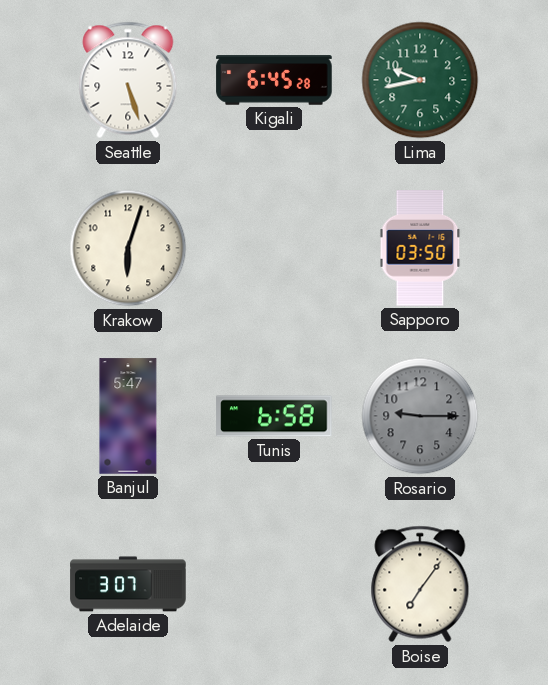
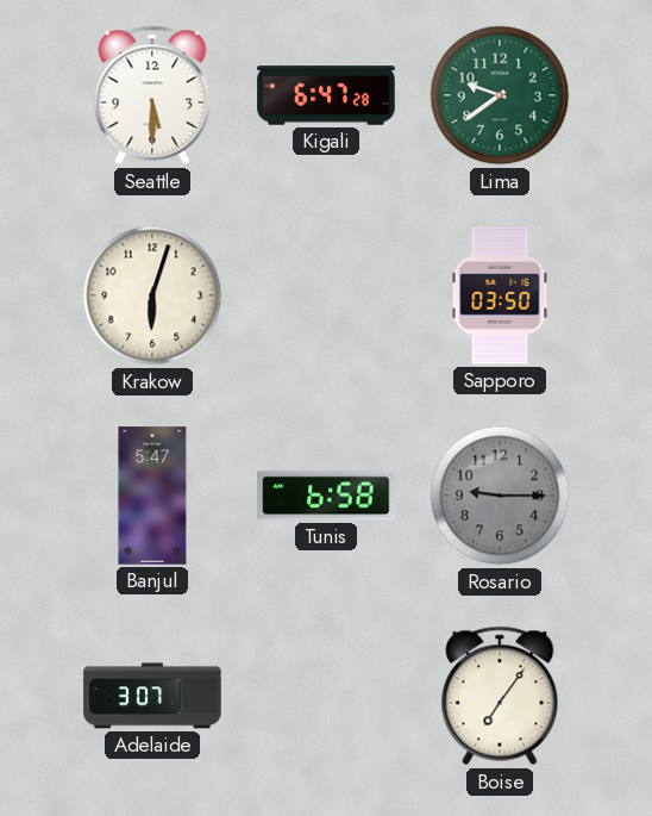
Seattle: 5:27 -> 5:30 (152, 95)
Kigali: 6:45 -> 6:47 (326, 95)
Lima: 9:43 -> 9:39 (500, 95)
